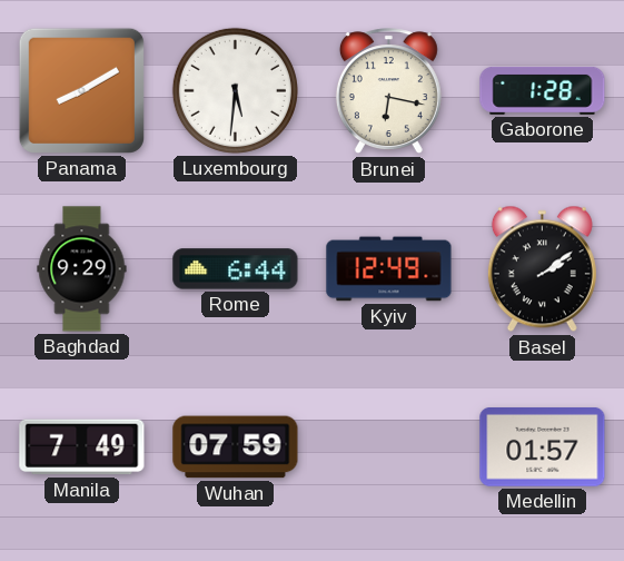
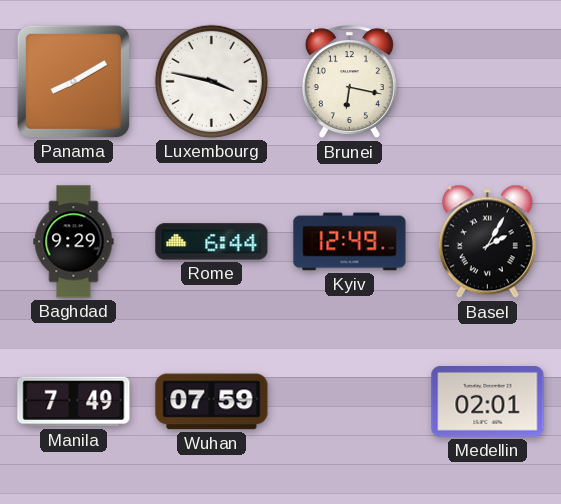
Luxembourg: 5:31 -> 3:47 (211, 81)
Gaborone: 1:28 -> none (543, 90)
Basel: 2:09 -> 2:05 (487, 242)
Medellin: 01:57 -> 02:01 (488, 402)
